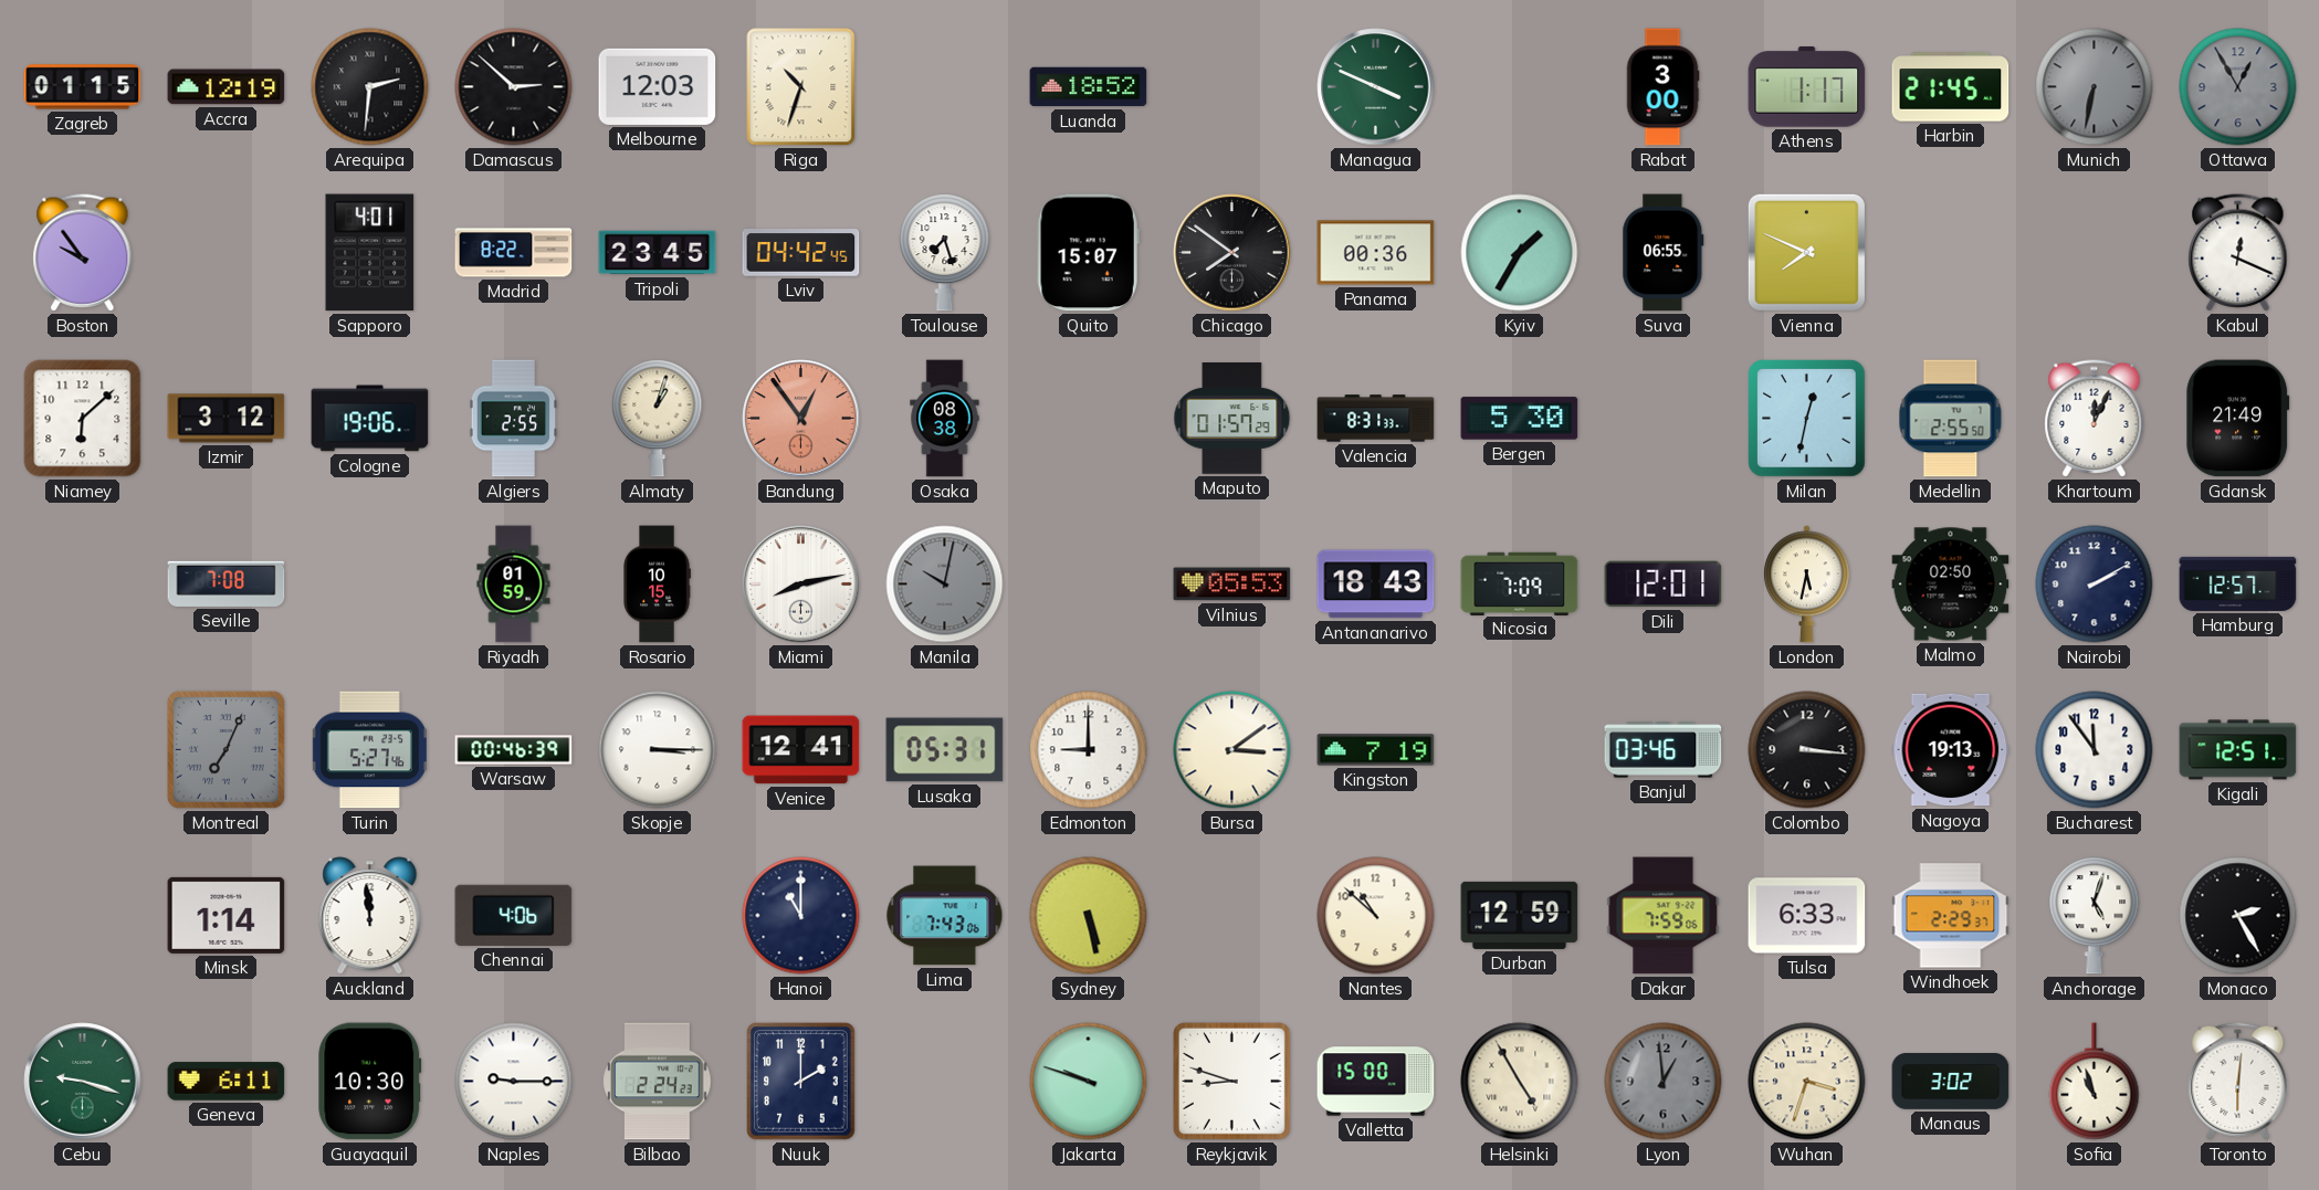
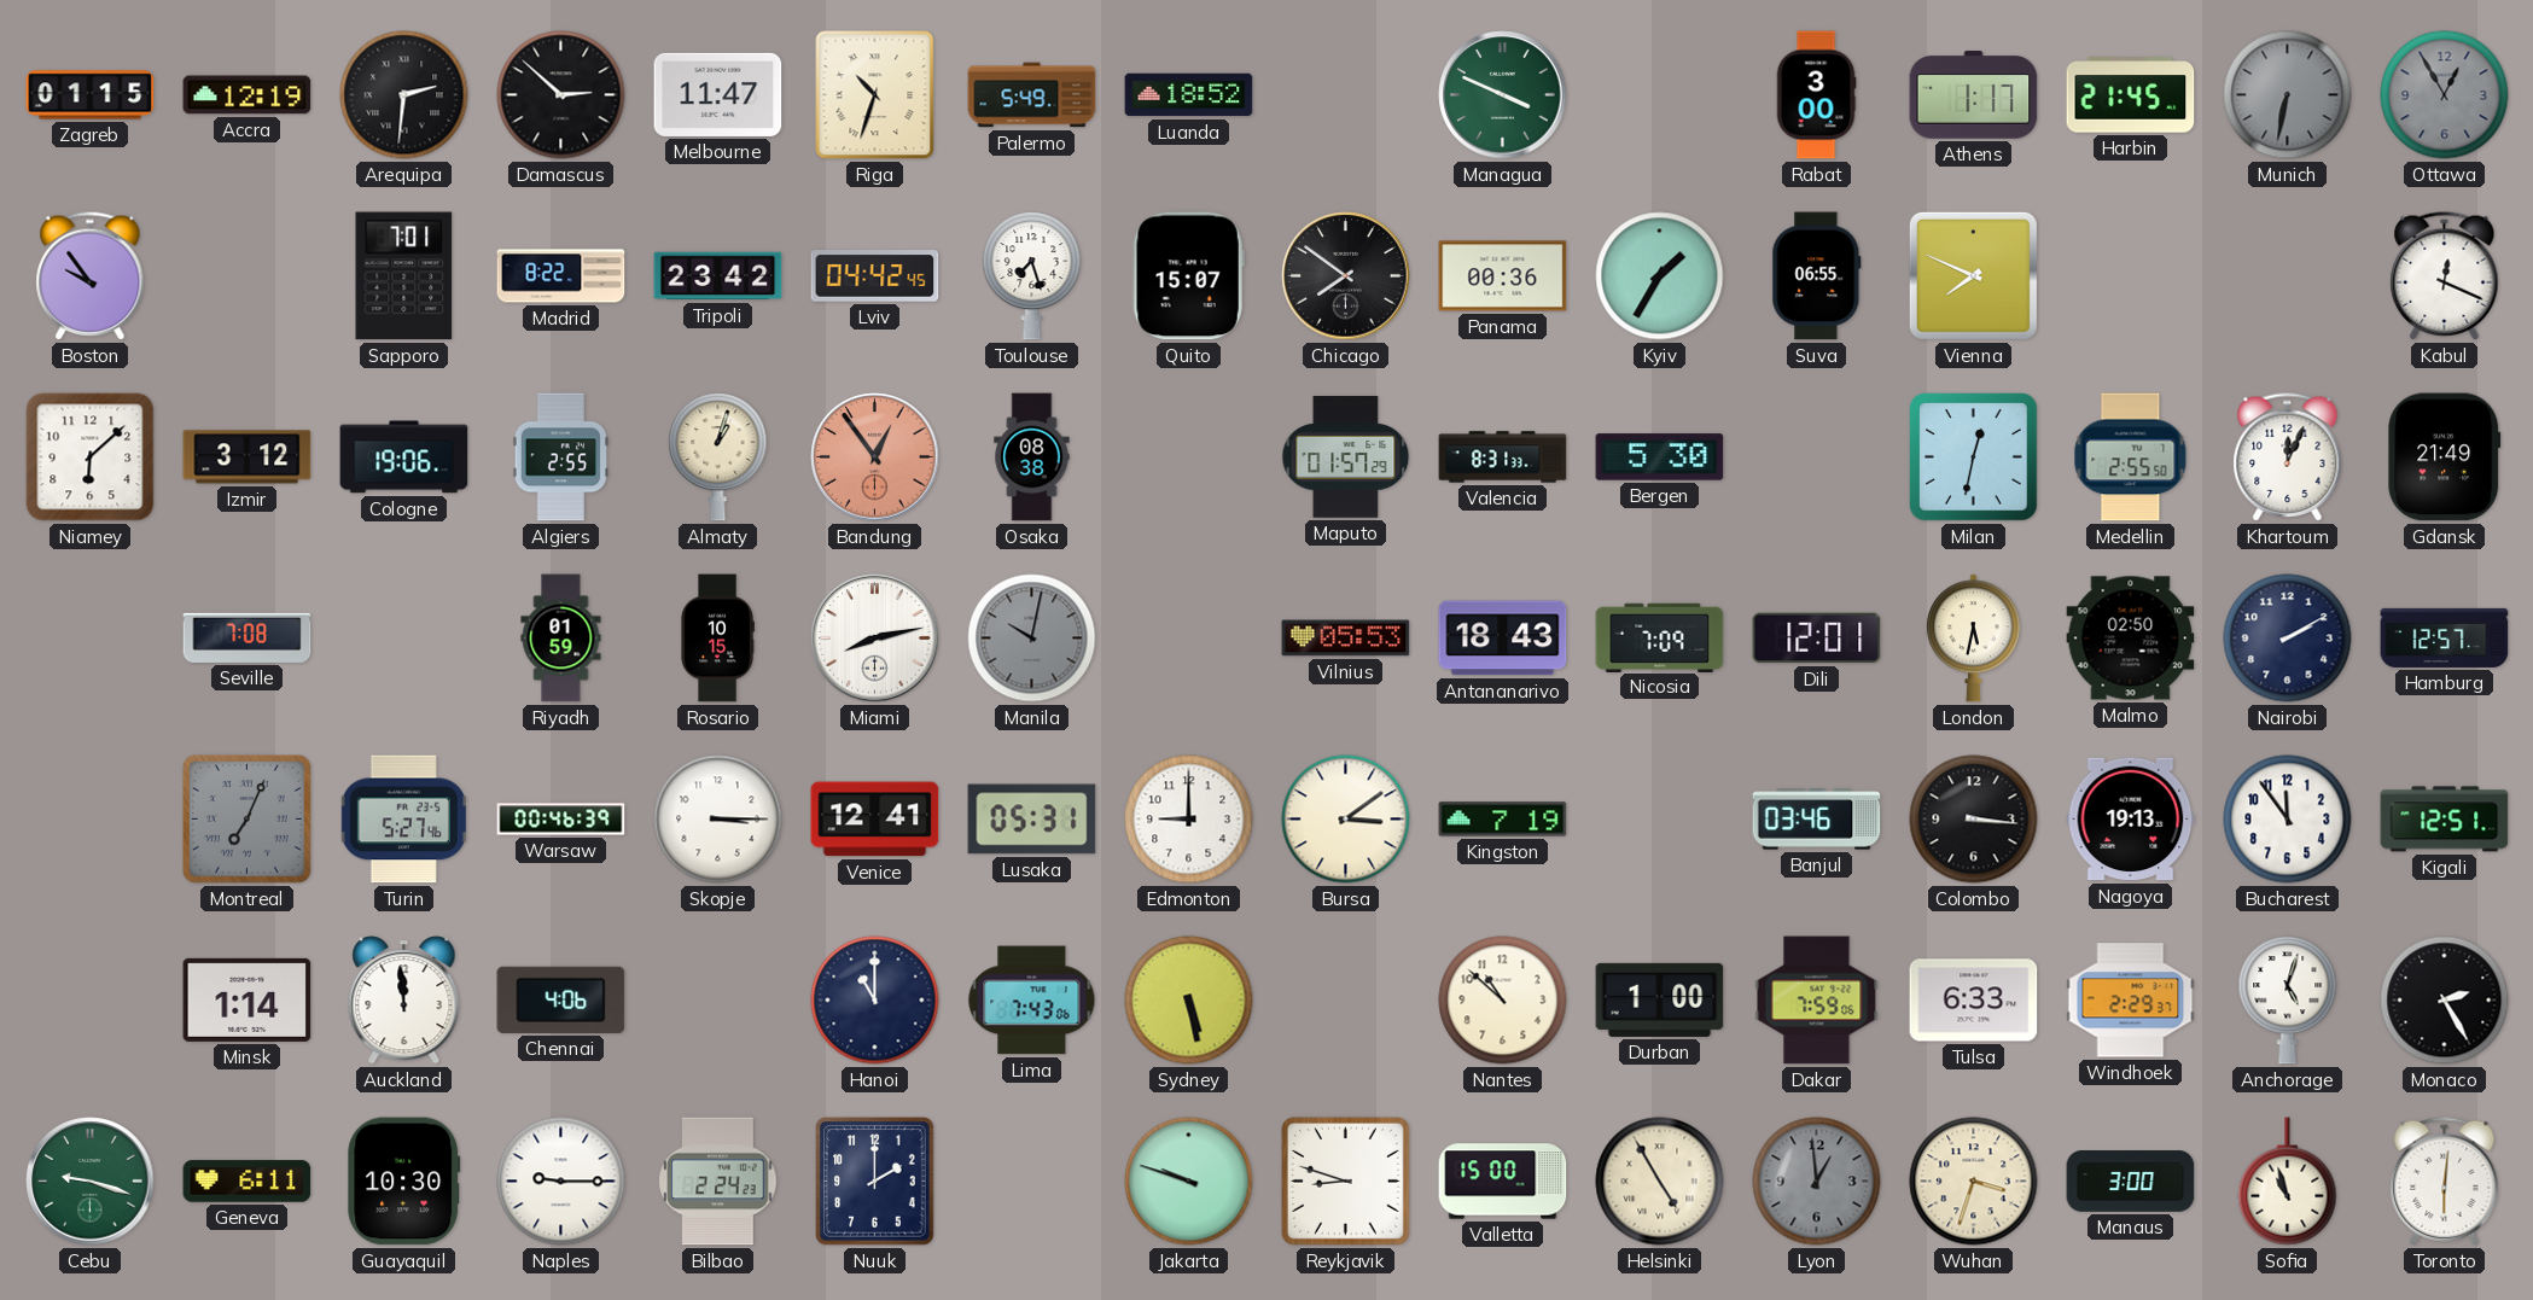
Melbourne: 12:03 -> 11:47 (718, 94)
Palermo: none -> 5:49 (1032, 95)
Sapporo: 4:01 -> 7:01 (404, 276)
Tripoli: 23:45 -> 23:42 (718, 276)
Durban: 12:59 -> 1:00 (1660, 999)
Manaus: 3:02 -> 3:00 (2131, 1182)
